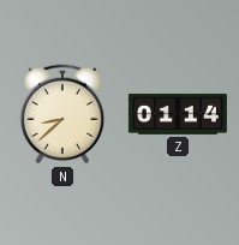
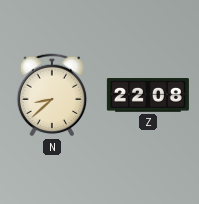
Z: 01:14 -> 22:08 (148, 95)
